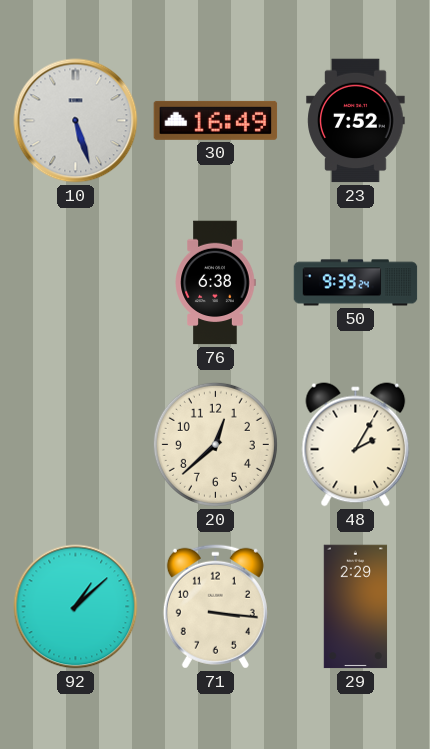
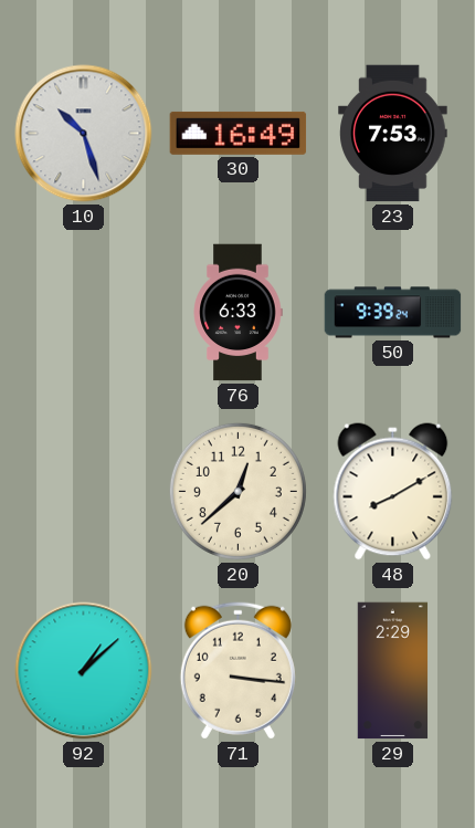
10: 5:27 -> 10:27 (84, 134)
23: 7:52 -> 7:53 (393, 134)
76: 6:38 -> 6:33 (237, 313)
48: 2:05 -> 8:10 (393, 492)
